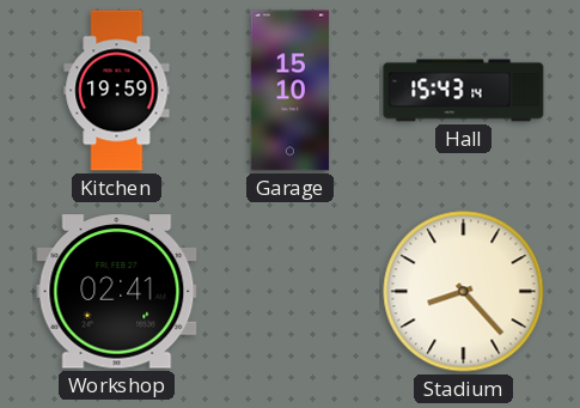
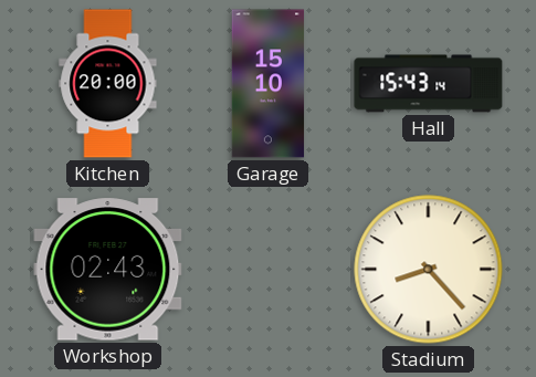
Kitchen: 19:59 -> 20:00 (108, 84)
Workshop: 02:41 -> 02:43 (108, 270)
